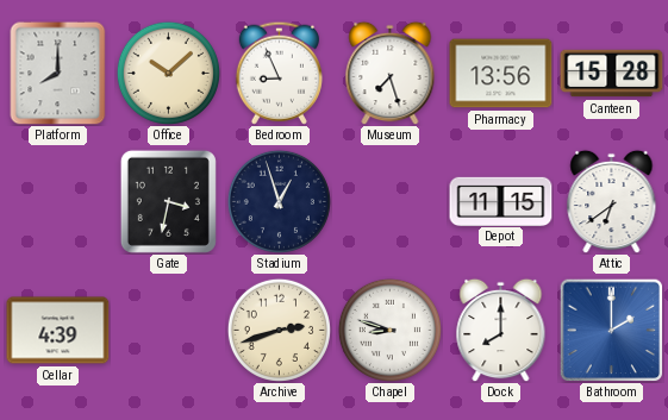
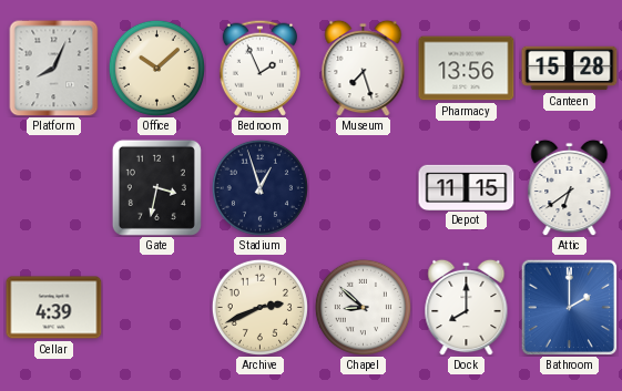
Platform: 8:00 -> 8:04 (54, 68)
Bedroom: 8:56 -> 1:56 (259, 68)
Archive: 2:42 -> 2:41 (259, 307)
Chapel: 8:48 -> 8:52 (363, 307)
